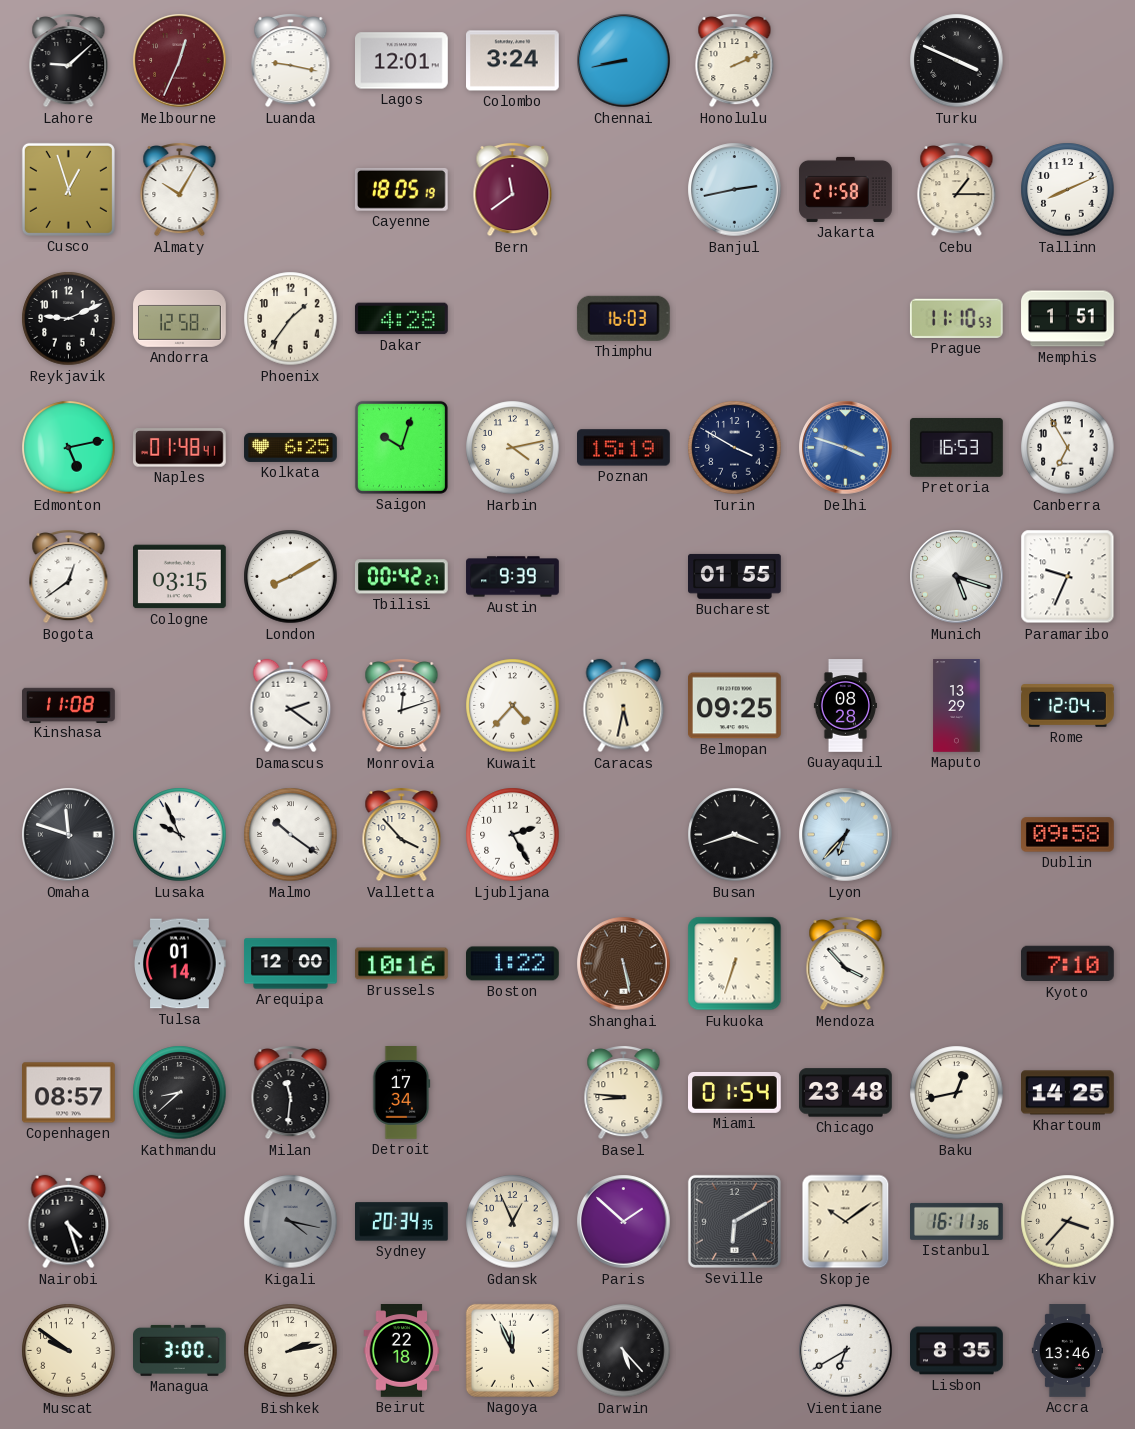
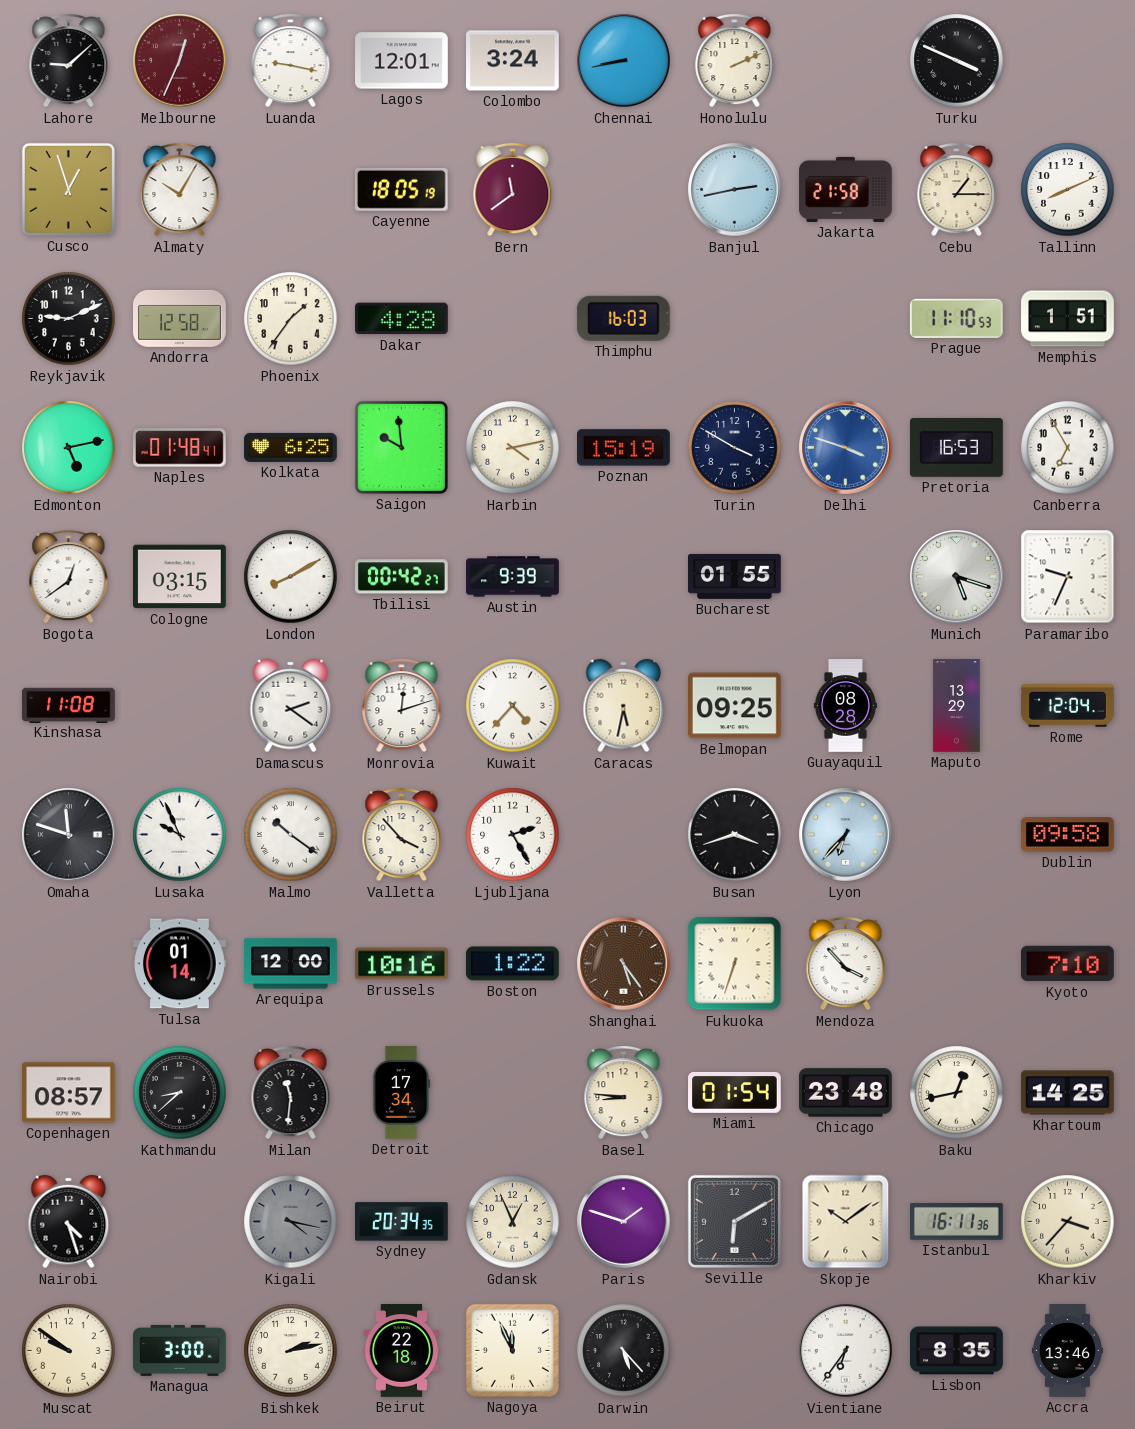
Saigon: 10:03 -> 9:59 (401, 447)
Shanghai: 5:28 -> 5:24 (624, 964)
Paris: 1:52 -> 1:48 (624, 1222)
Vientiane: 6:40 -> 6:36 (846, 1351)
